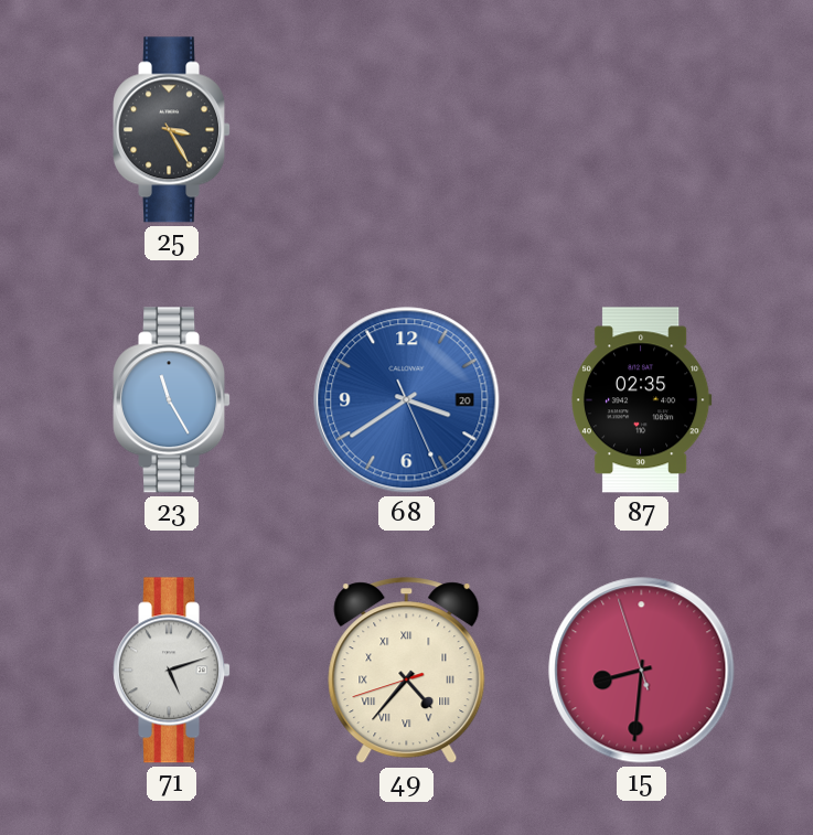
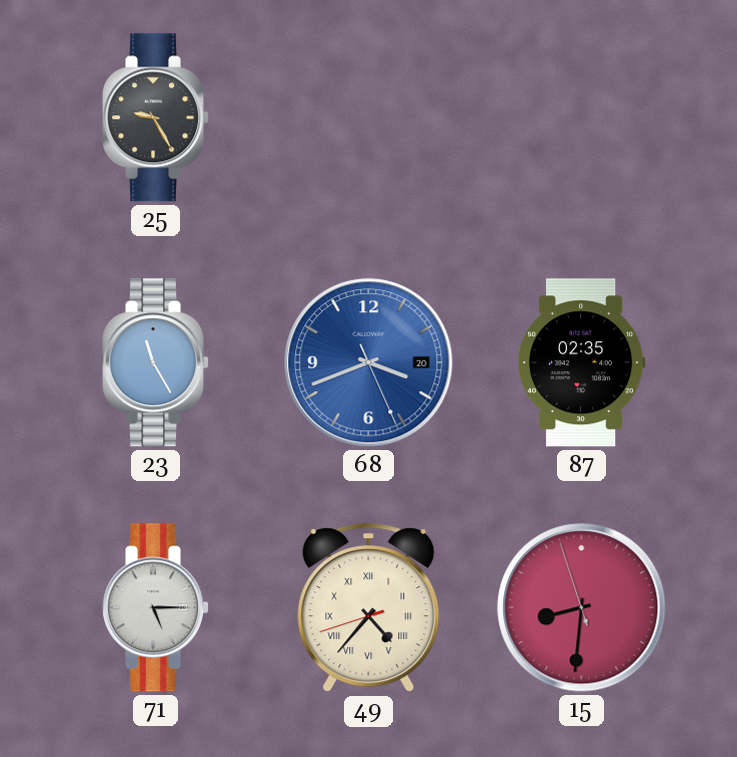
25: 3:25 -> 9:25 (156, 118)
68: 3:39 -> 3:41 (369, 363)
71: 5:12 -> 5:15 (156, 608)
